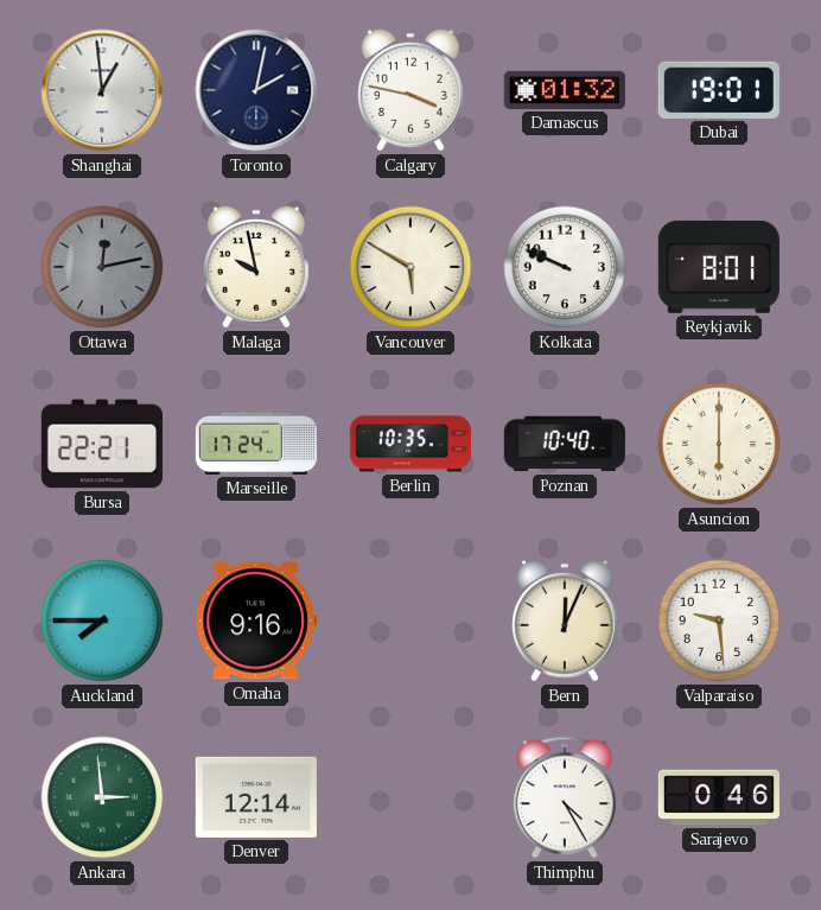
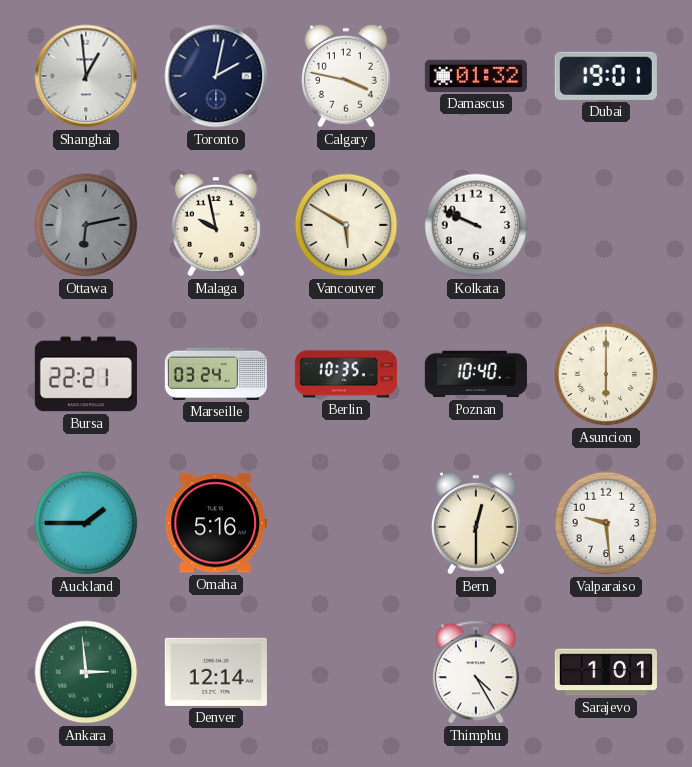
Ottawa: 12:13 -> 6:13 (86, 225)
Reykjavik: 8:01 -> none (719, 267)
Marseille: 17:24 -> 03:24 (216, 374)
Auckland: 7:45 -> 1:45 (86, 523)
Omaha: 9:16 -> 5:16 (216, 523)
Bern: 12:04 -> 12:30 (476, 523)
Sarajevo: 0:46 -> 1:01 (606, 672)
